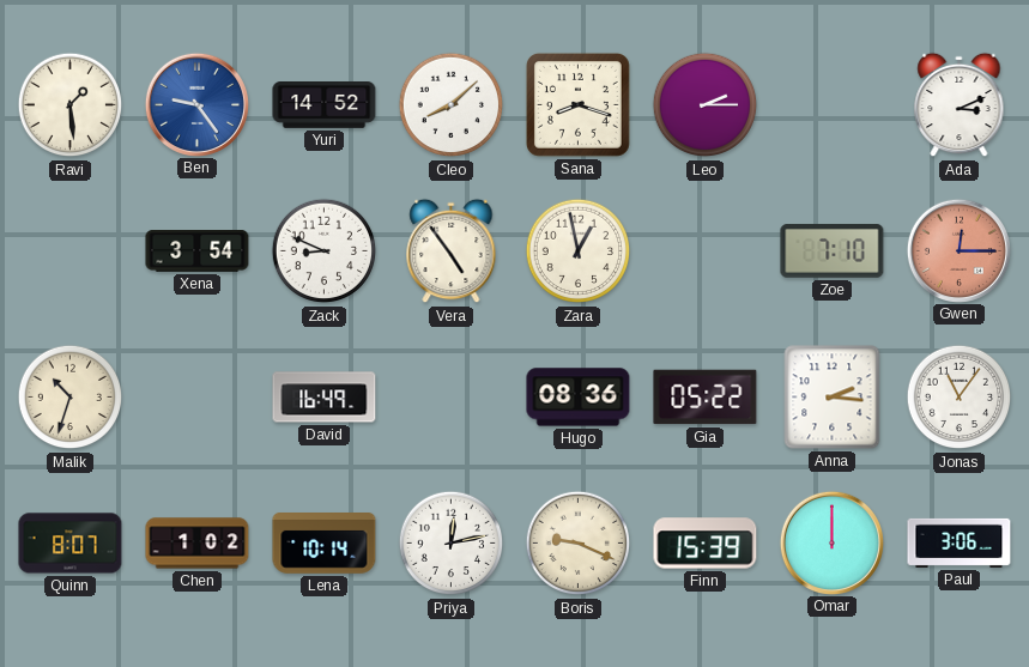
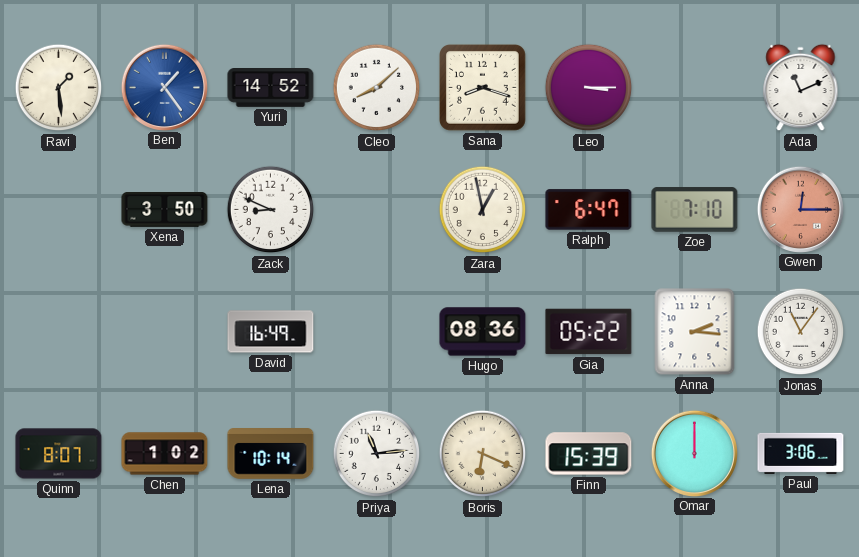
Ben: 9:24 -> 1:24 (164, 87)
Leo: 2:15 -> 3:15 (589, 88)
Ada: 3:11 -> 11:11 (801, 88)
Xena: 3:54 -> 3:50 (165, 210)
Vera: 4:54 -> none (452, 251)
Ralph: none -> 6:47 (589, 210)
Malik: 10:33 -> none (71, 398)
Priya: 12:13 -> 11:14 (377, 454)
Boris: 9:19 -> 6:19 (483, 454)
